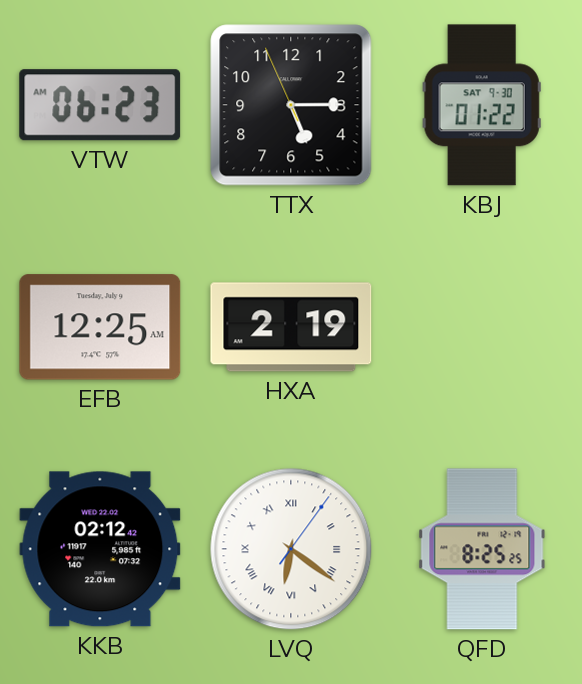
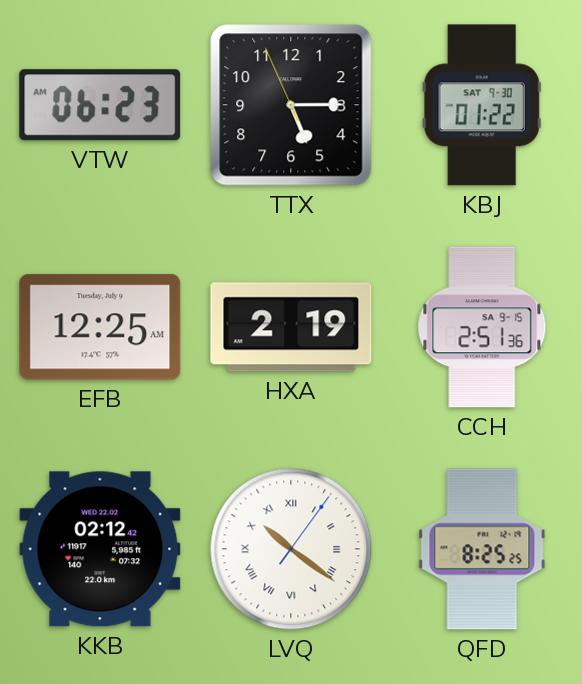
CCH: none -> 2:51 (482, 327)
LVQ: 6:21 -> 10:21 (291, 549)
